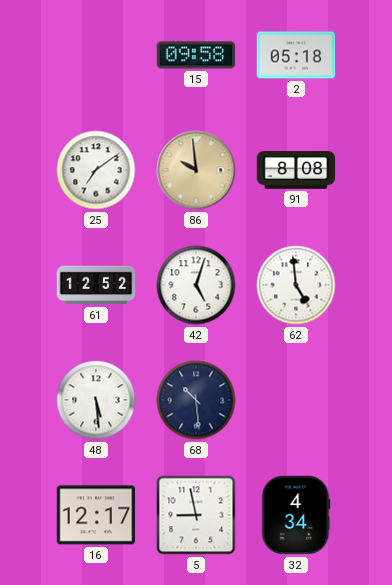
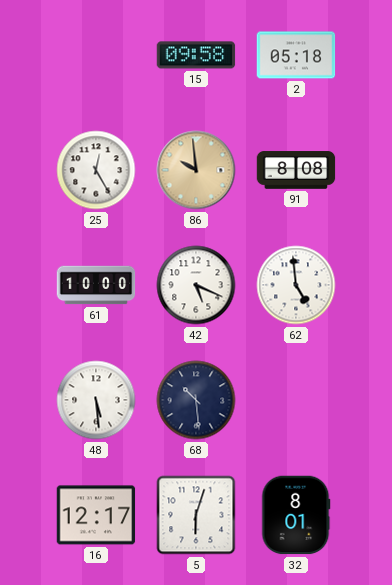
25: 7:09 -> 12:25 (96, 170)
61: 12:52 -> 10:00 (96, 285)
42: 5:03 -> 5:19 (196, 285)
5: 8:58 -> 6:03 (196, 515)
32: 4:34 -> 8:01 (296, 515)
